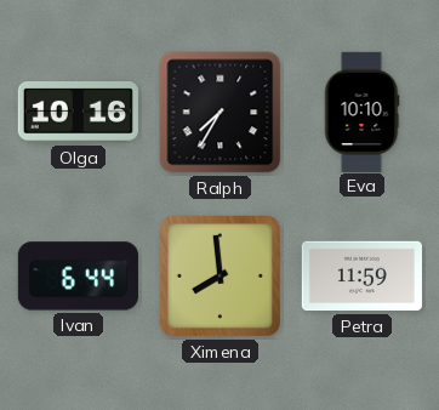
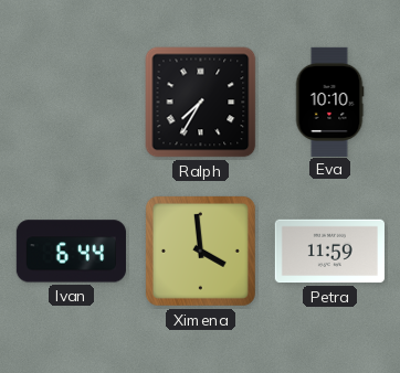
Olga: 10:16 -> none (78, 113)
Ximena: 7:59 -> 3:59 (200, 251)
